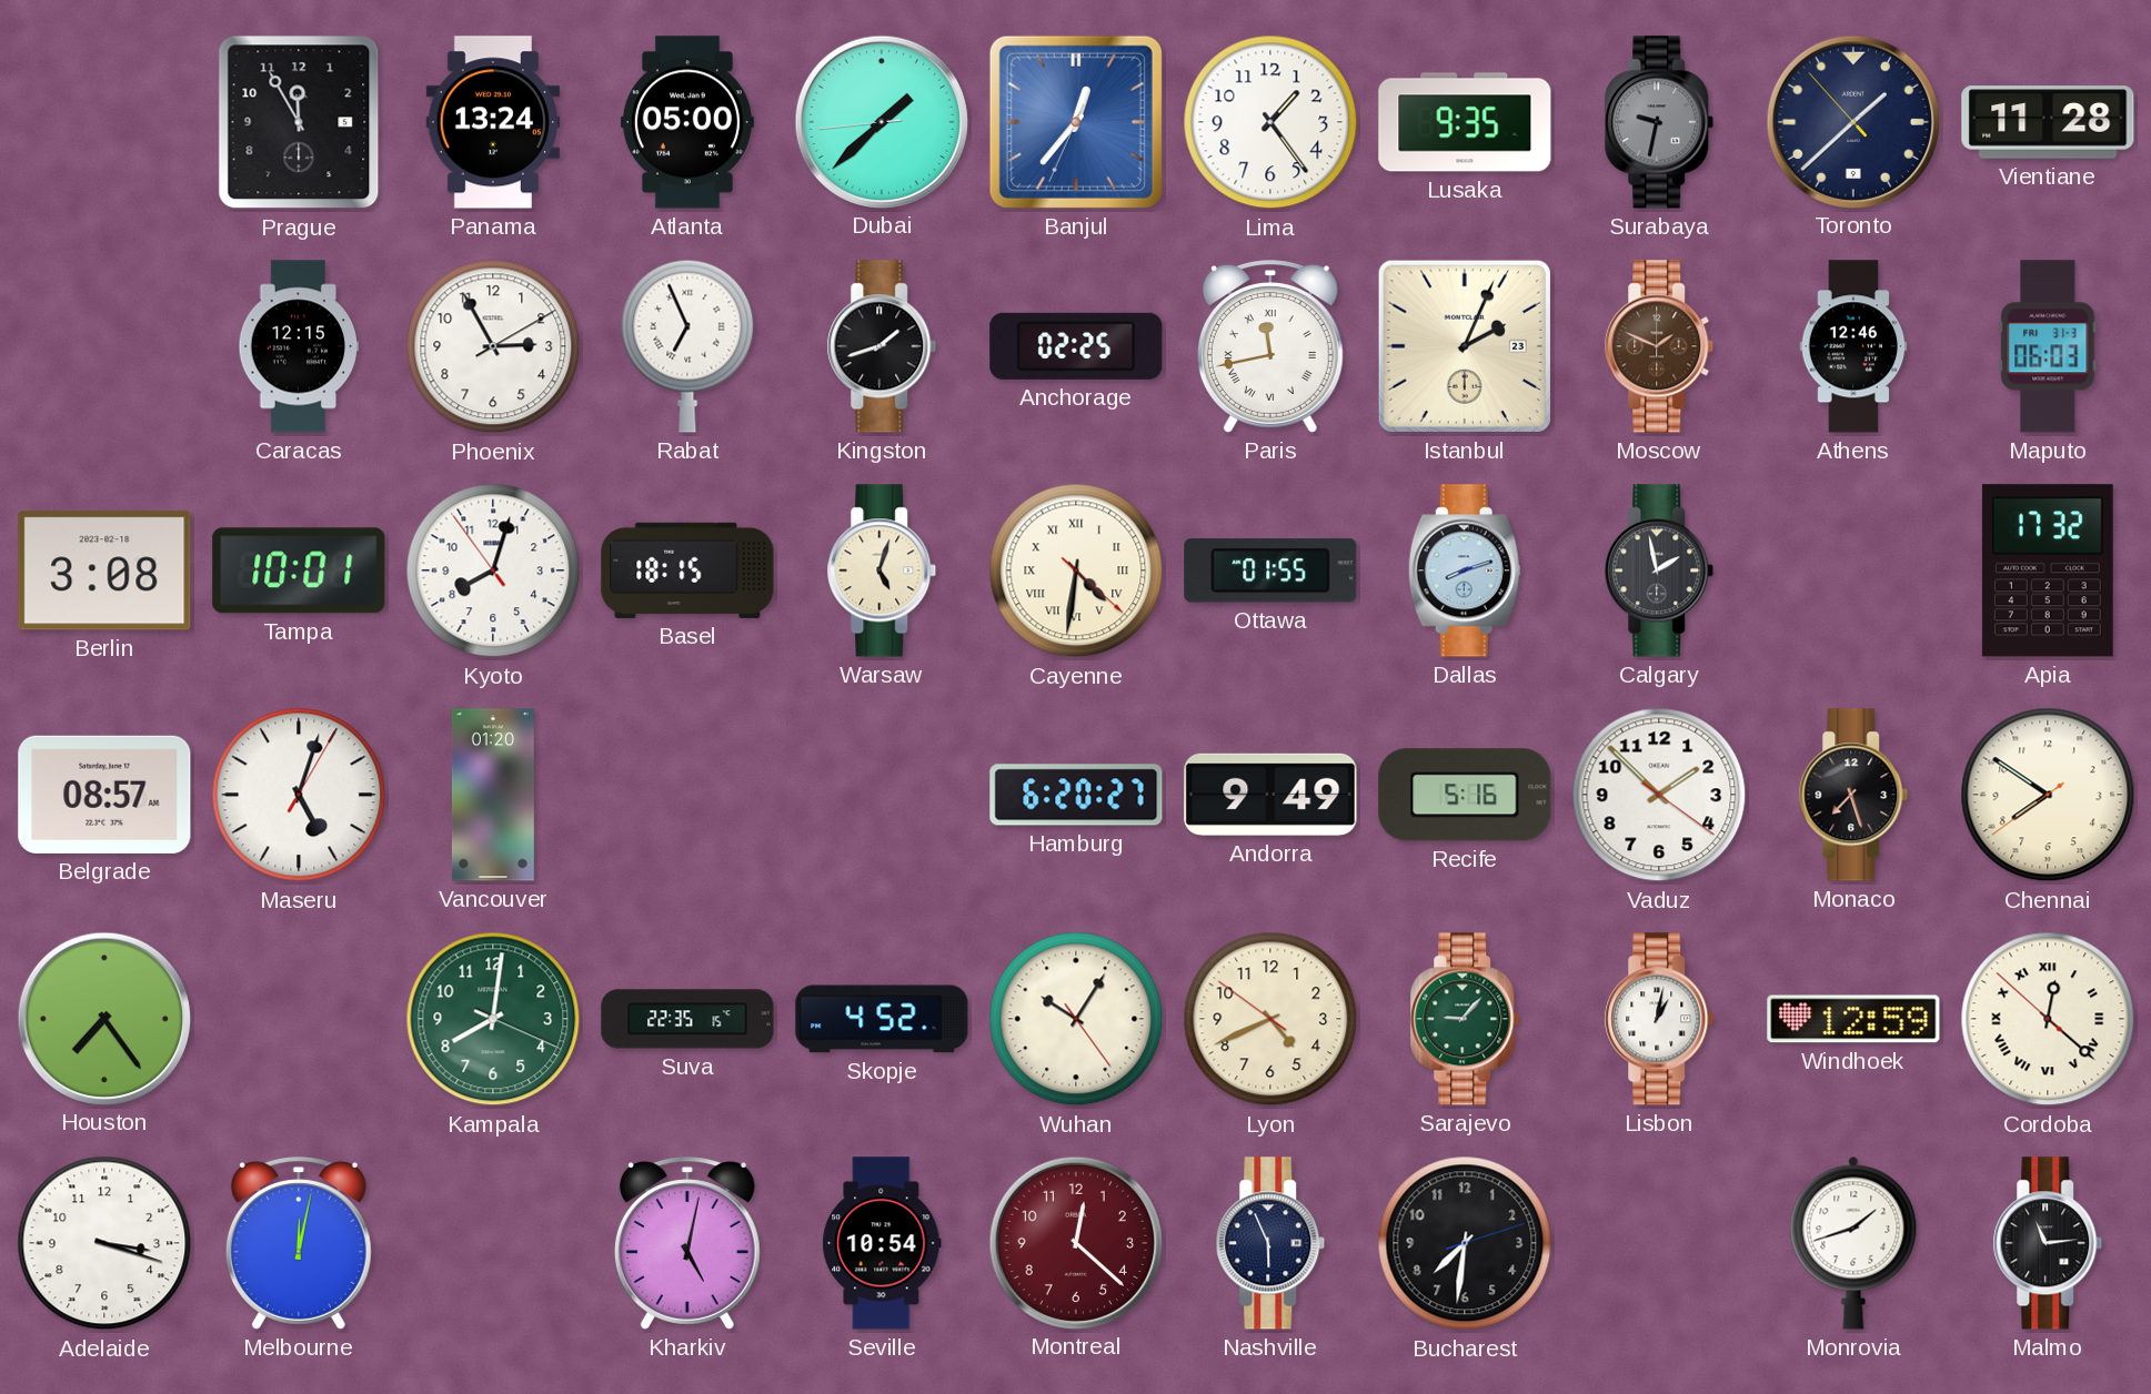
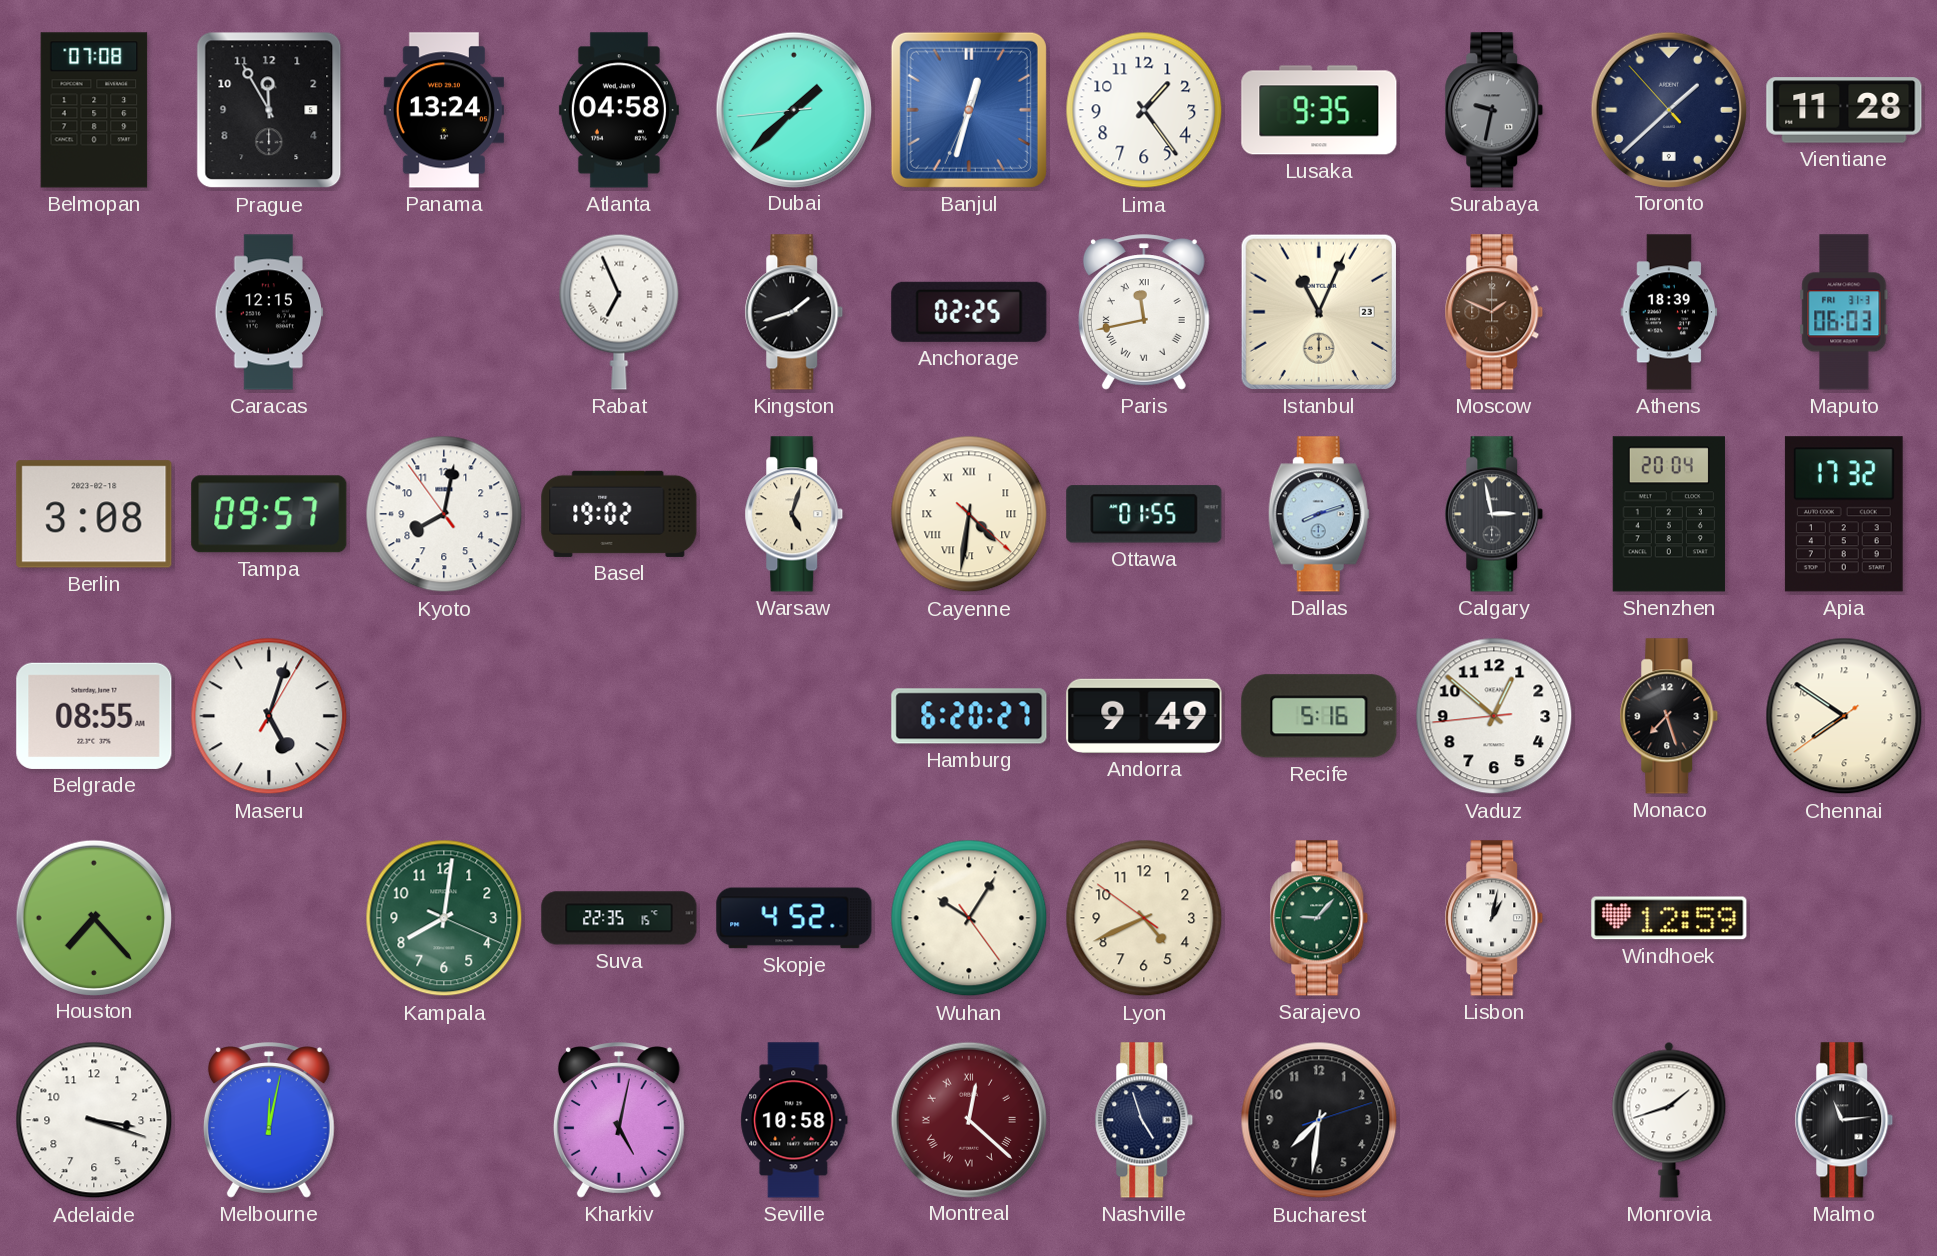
Belmopan: none -> 07:08 (94, 110)
Atlanta: 05:00 -> 04:58 (619, 110)
Banjul: 12:36 -> 12:32 (969, 110)
Phoenix: 2:55 -> none (493, 346)
Istanbul: 2:04 -> 11:04 (1319, 312)
Athens: 12:46 -> 18:39 (1669, 312)
Tampa: 10:01 -> 09:57 (269, 514)
Kyoto: 8:02 -> 8:01 (444, 514)
Basel: 18:15 -> 19:02 (619, 514)
Calgary: 1:58 -> 2:58 (1494, 514)
Shenzhen: none -> 20:04 (1669, 514)
Belgrade: 08:57 -> 08:55 (94, 716)
Vancouver: 01:20 -> none (493, 795)
Vaduz: 1:52 -> 12:51 (1494, 716)
Houston: 7:24 -> 7:23 (93, 917)
Cordoba: 12:21 -> none (2048, 1019)
Seville: 10:54 -> 10:58 (794, 1120)
Montreal numerals: Arabic -> Roman (968, 1119)
Nashville: 5:56 -> 4:57 (1144, 1120)
